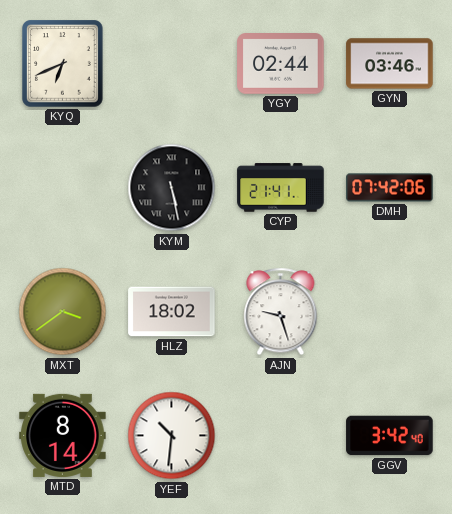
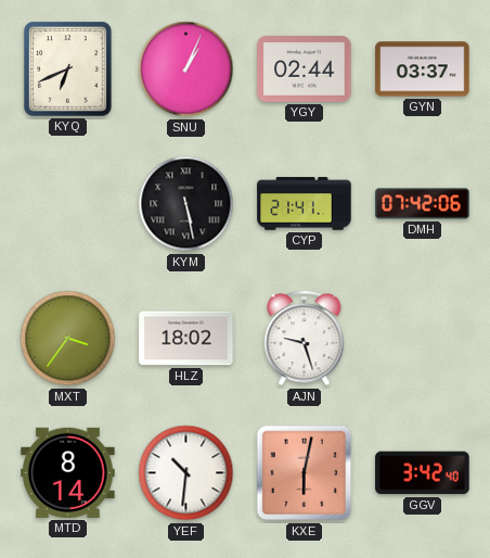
SNU: none -> 1:04 (186, 69)
GYN: 03:46 -> 03:37 (423, 69)
MXT: 3:39 -> 3:36 (68, 339)
KXE: none -> 6:02 (305, 473)
